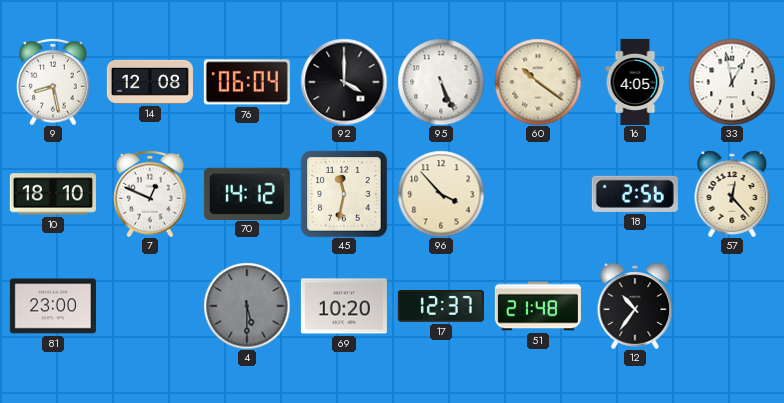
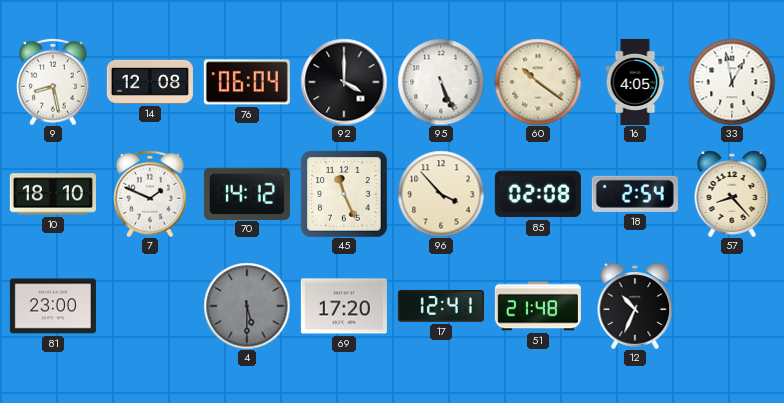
7: 12:49 -> 1:49 (150, 194)
45: 11:32 -> 11:26 (344, 194)
85: none -> 02:08 (538, 194)
18: 2:56 -> 2:54 (635, 194)
57: 12:23 -> 8:23 (732, 194)
69: 10:20 -> 17:20 (344, 306)
17: 12:37 -> 12:41 (441, 306)
12: 10:36 -> 10:34 (635, 306)
